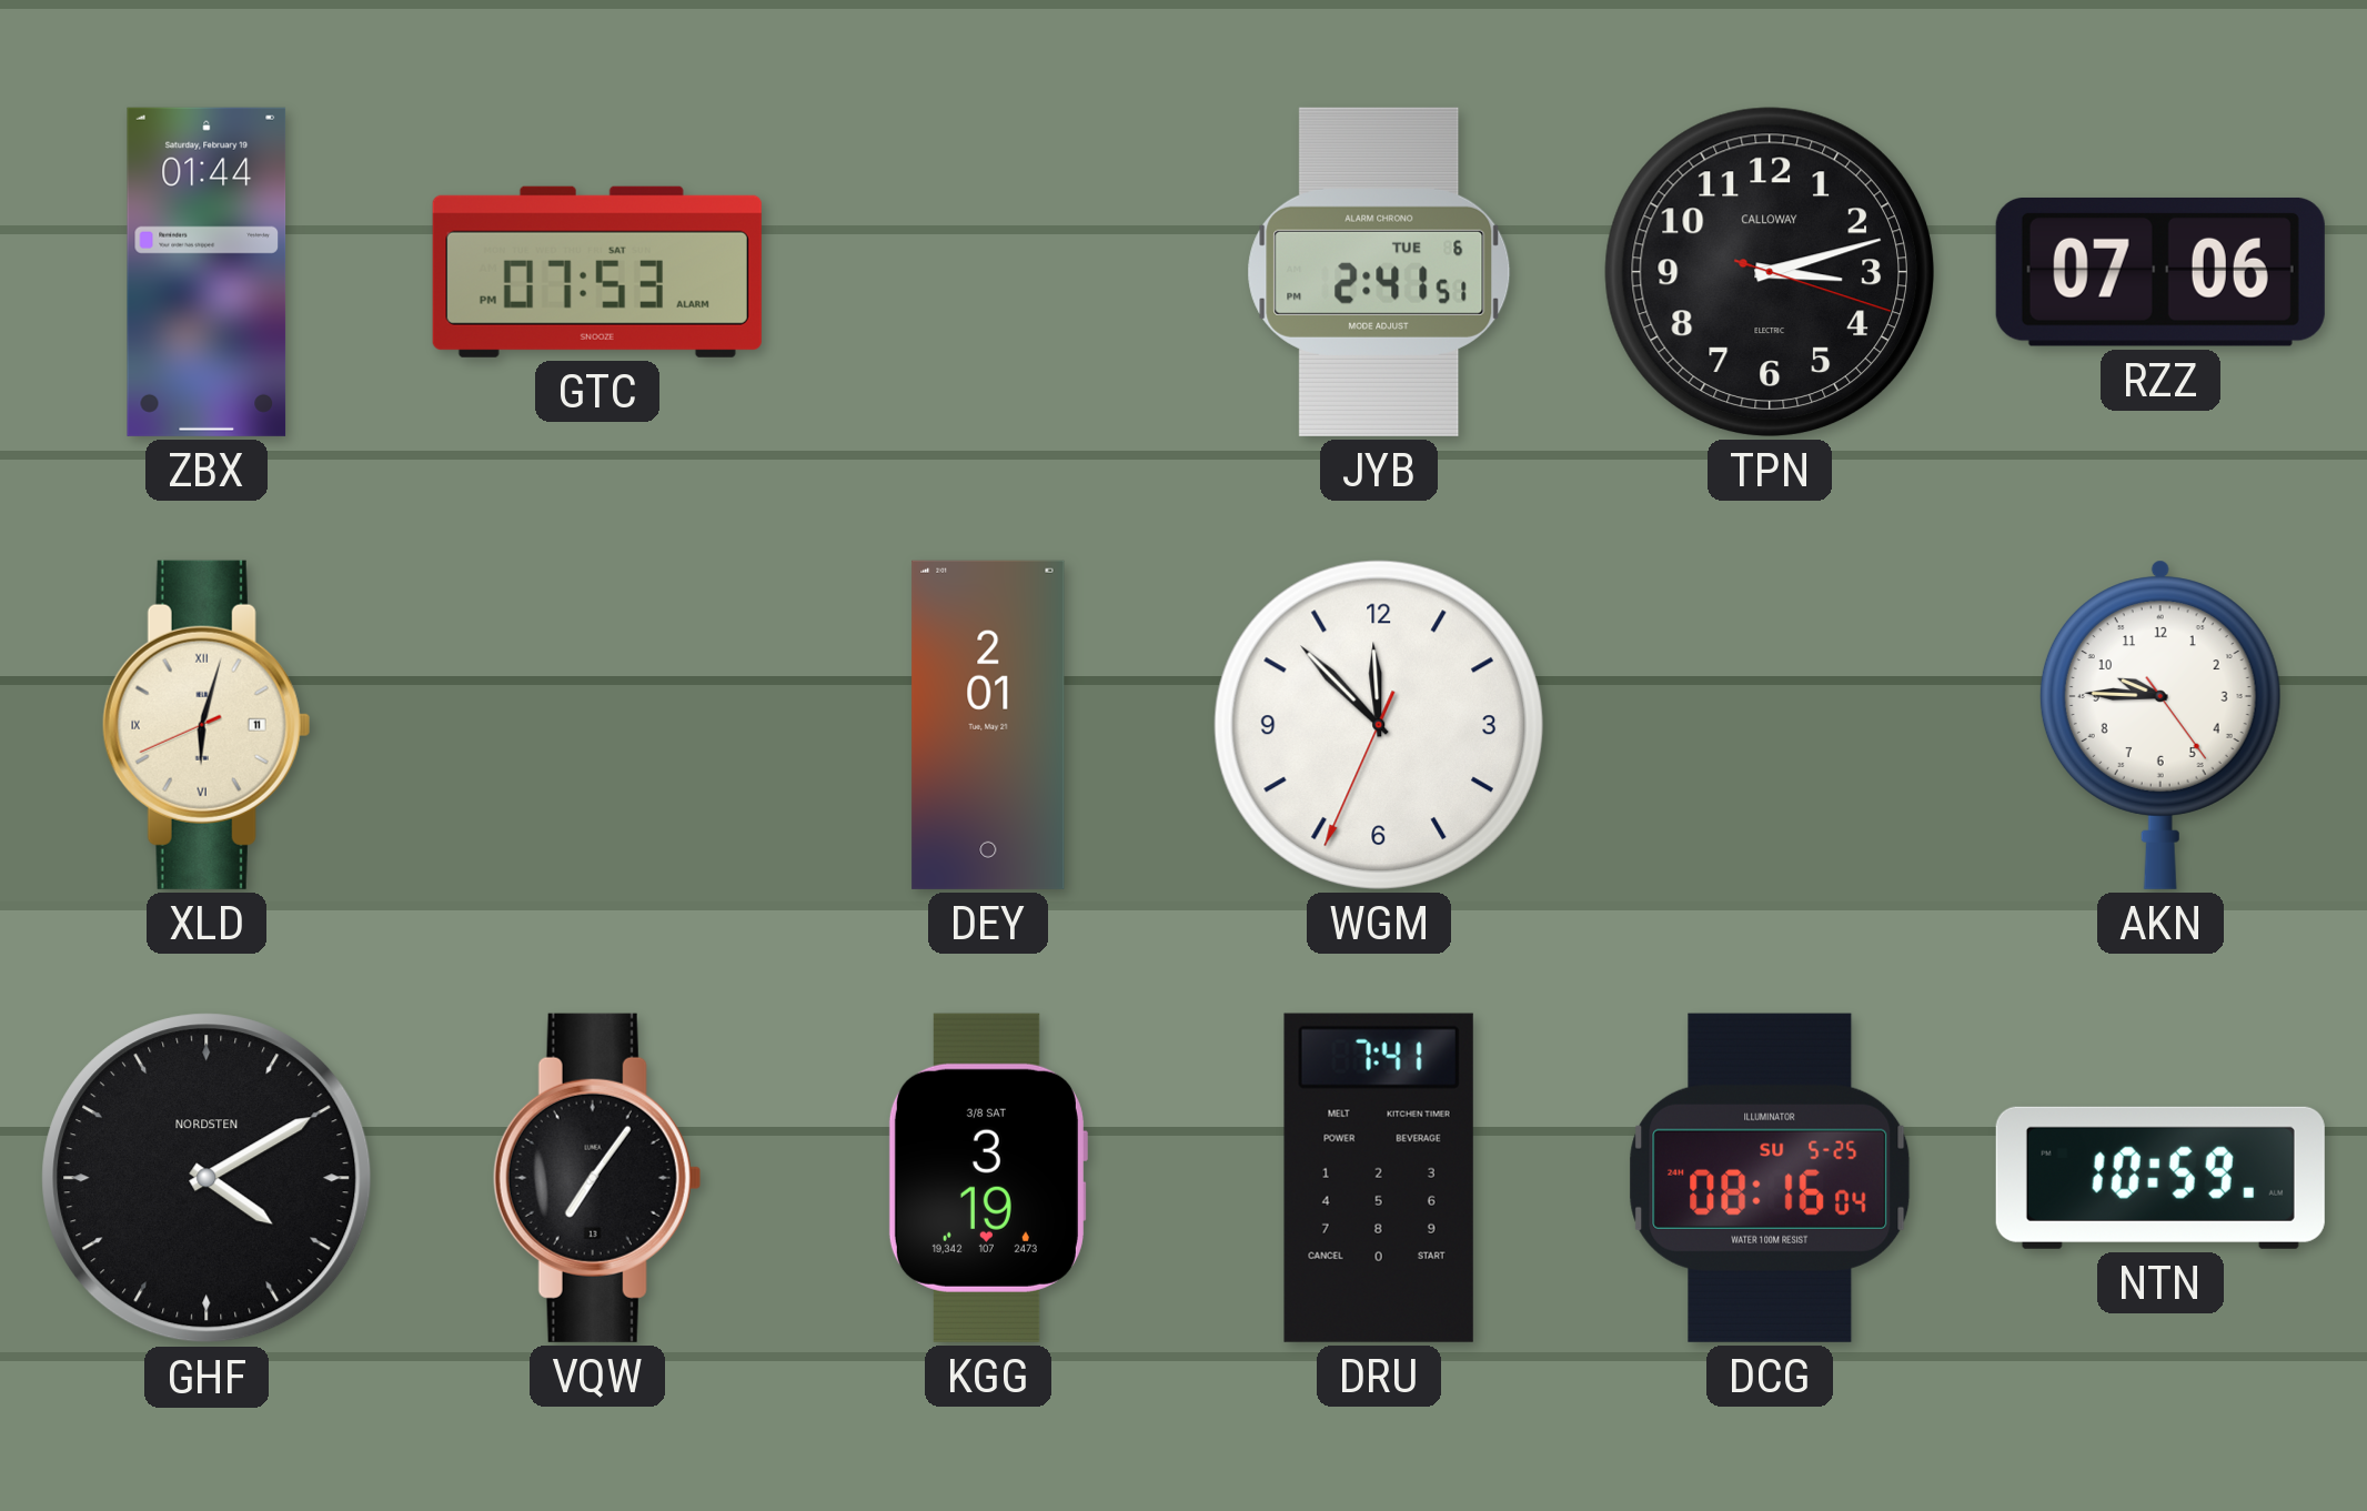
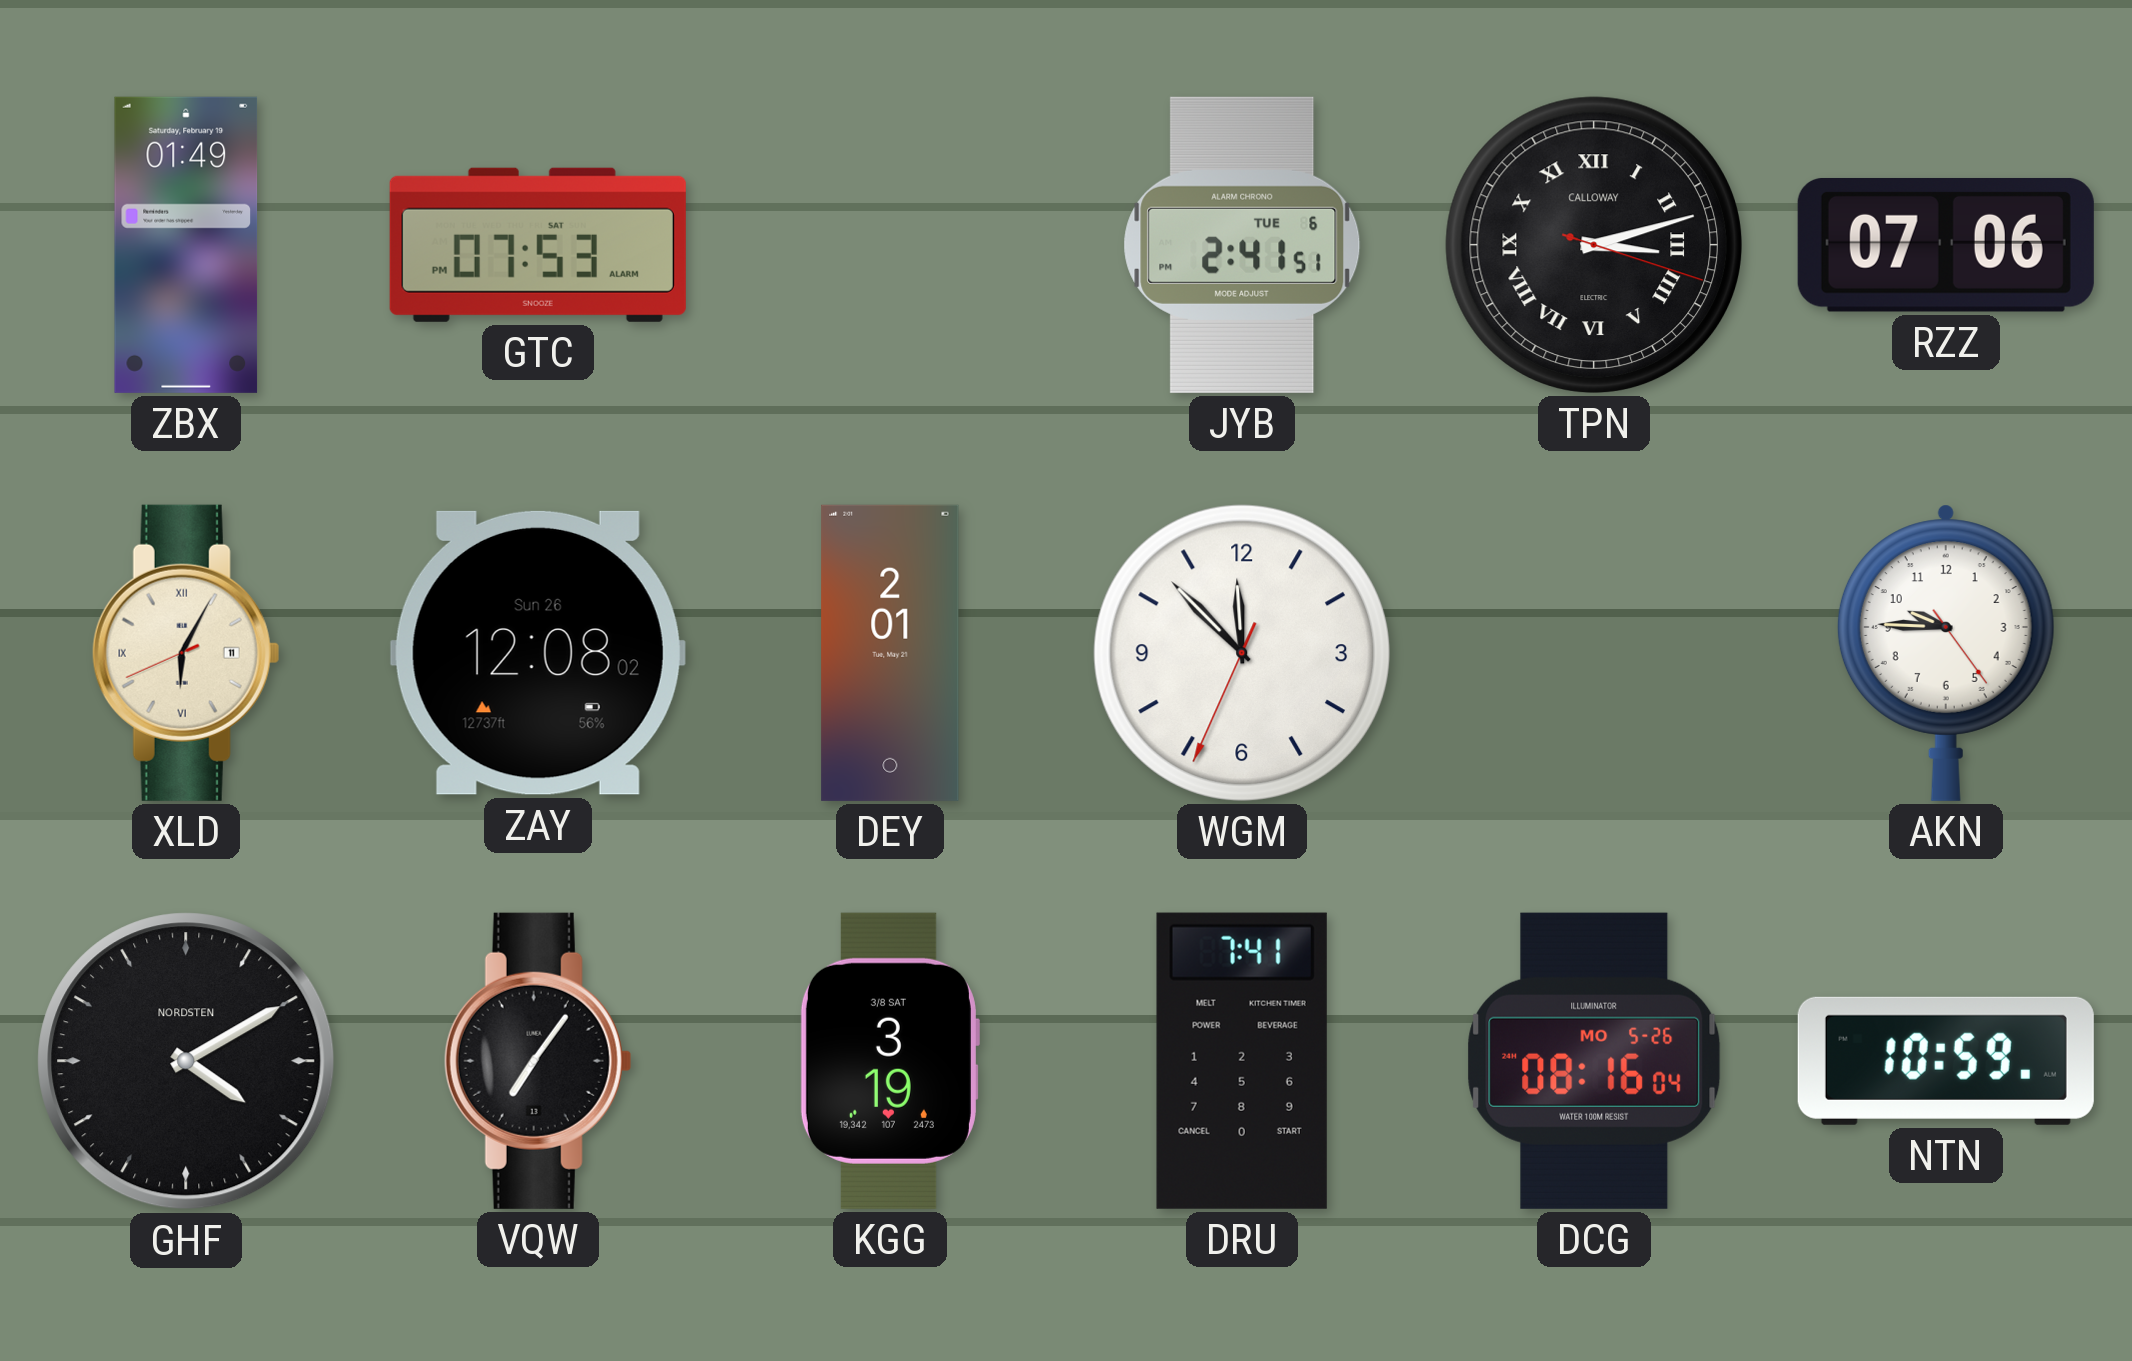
ZBX: 01:44 -> 01:49 (186, 245)
TPN numerals: Arabic -> Roman (1594, 245)
XLD: 6:02 -> 6:04 (186, 653)
ZAY: none -> 12:08 (538, 653)
DCG date: SU 5-25 -> MO 5-26 (1594, 1061)
